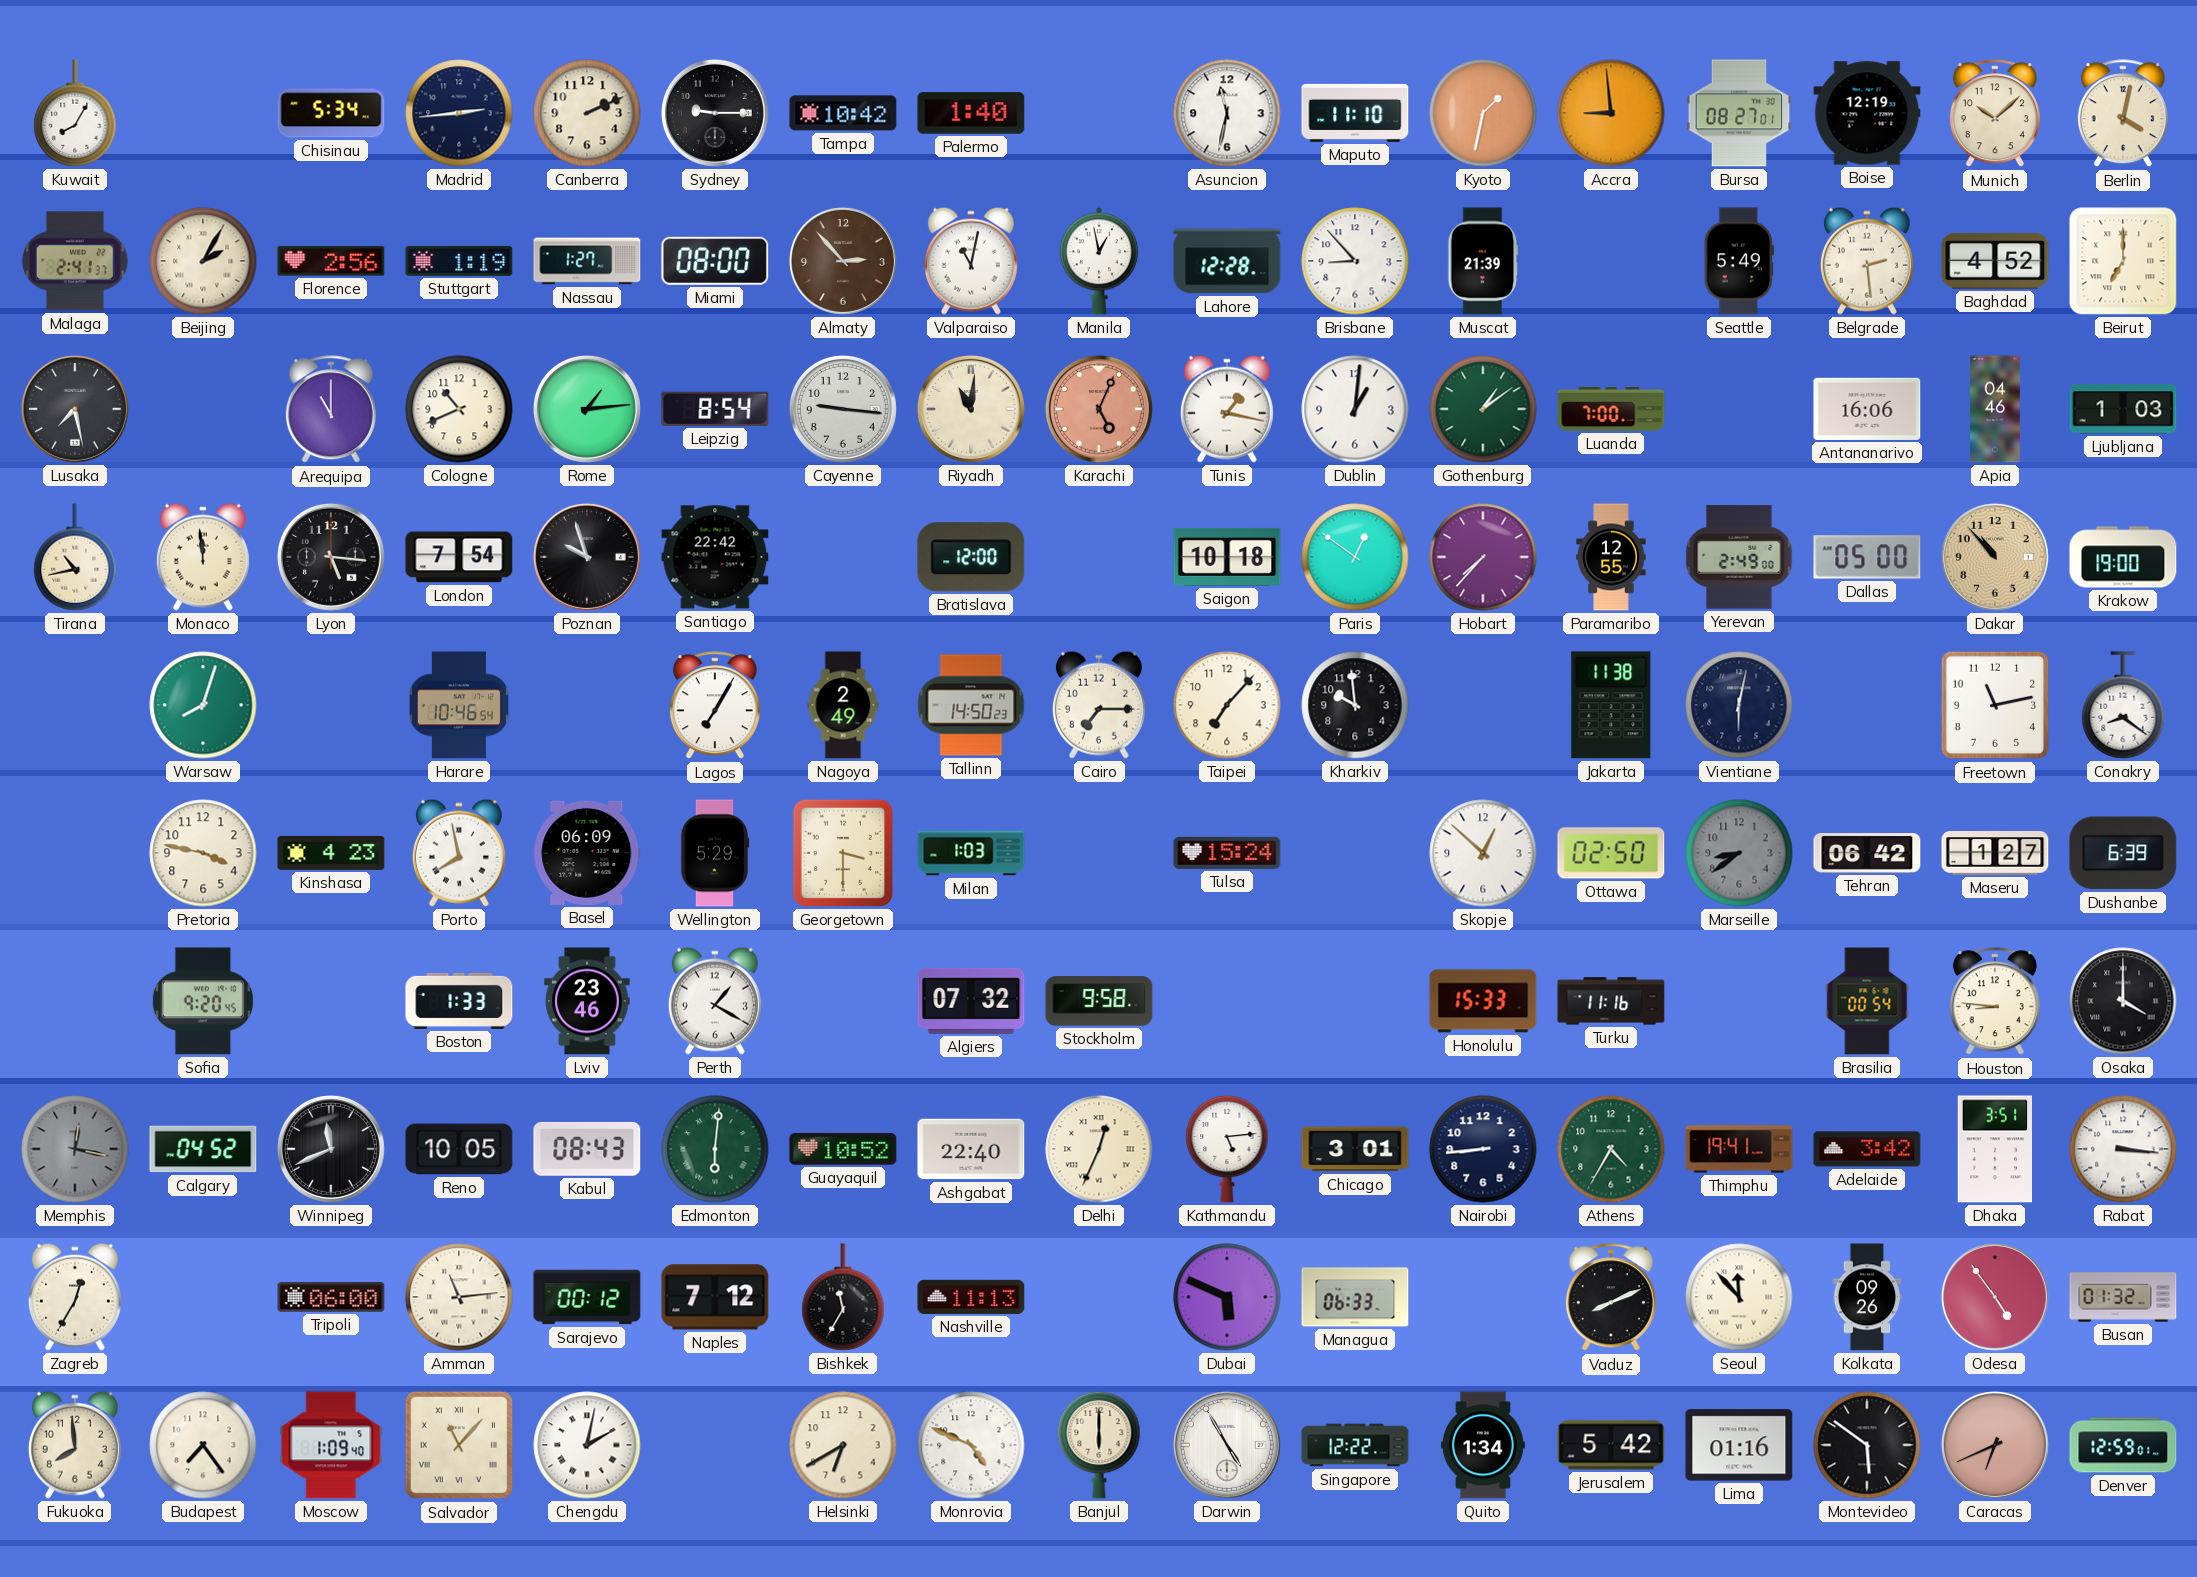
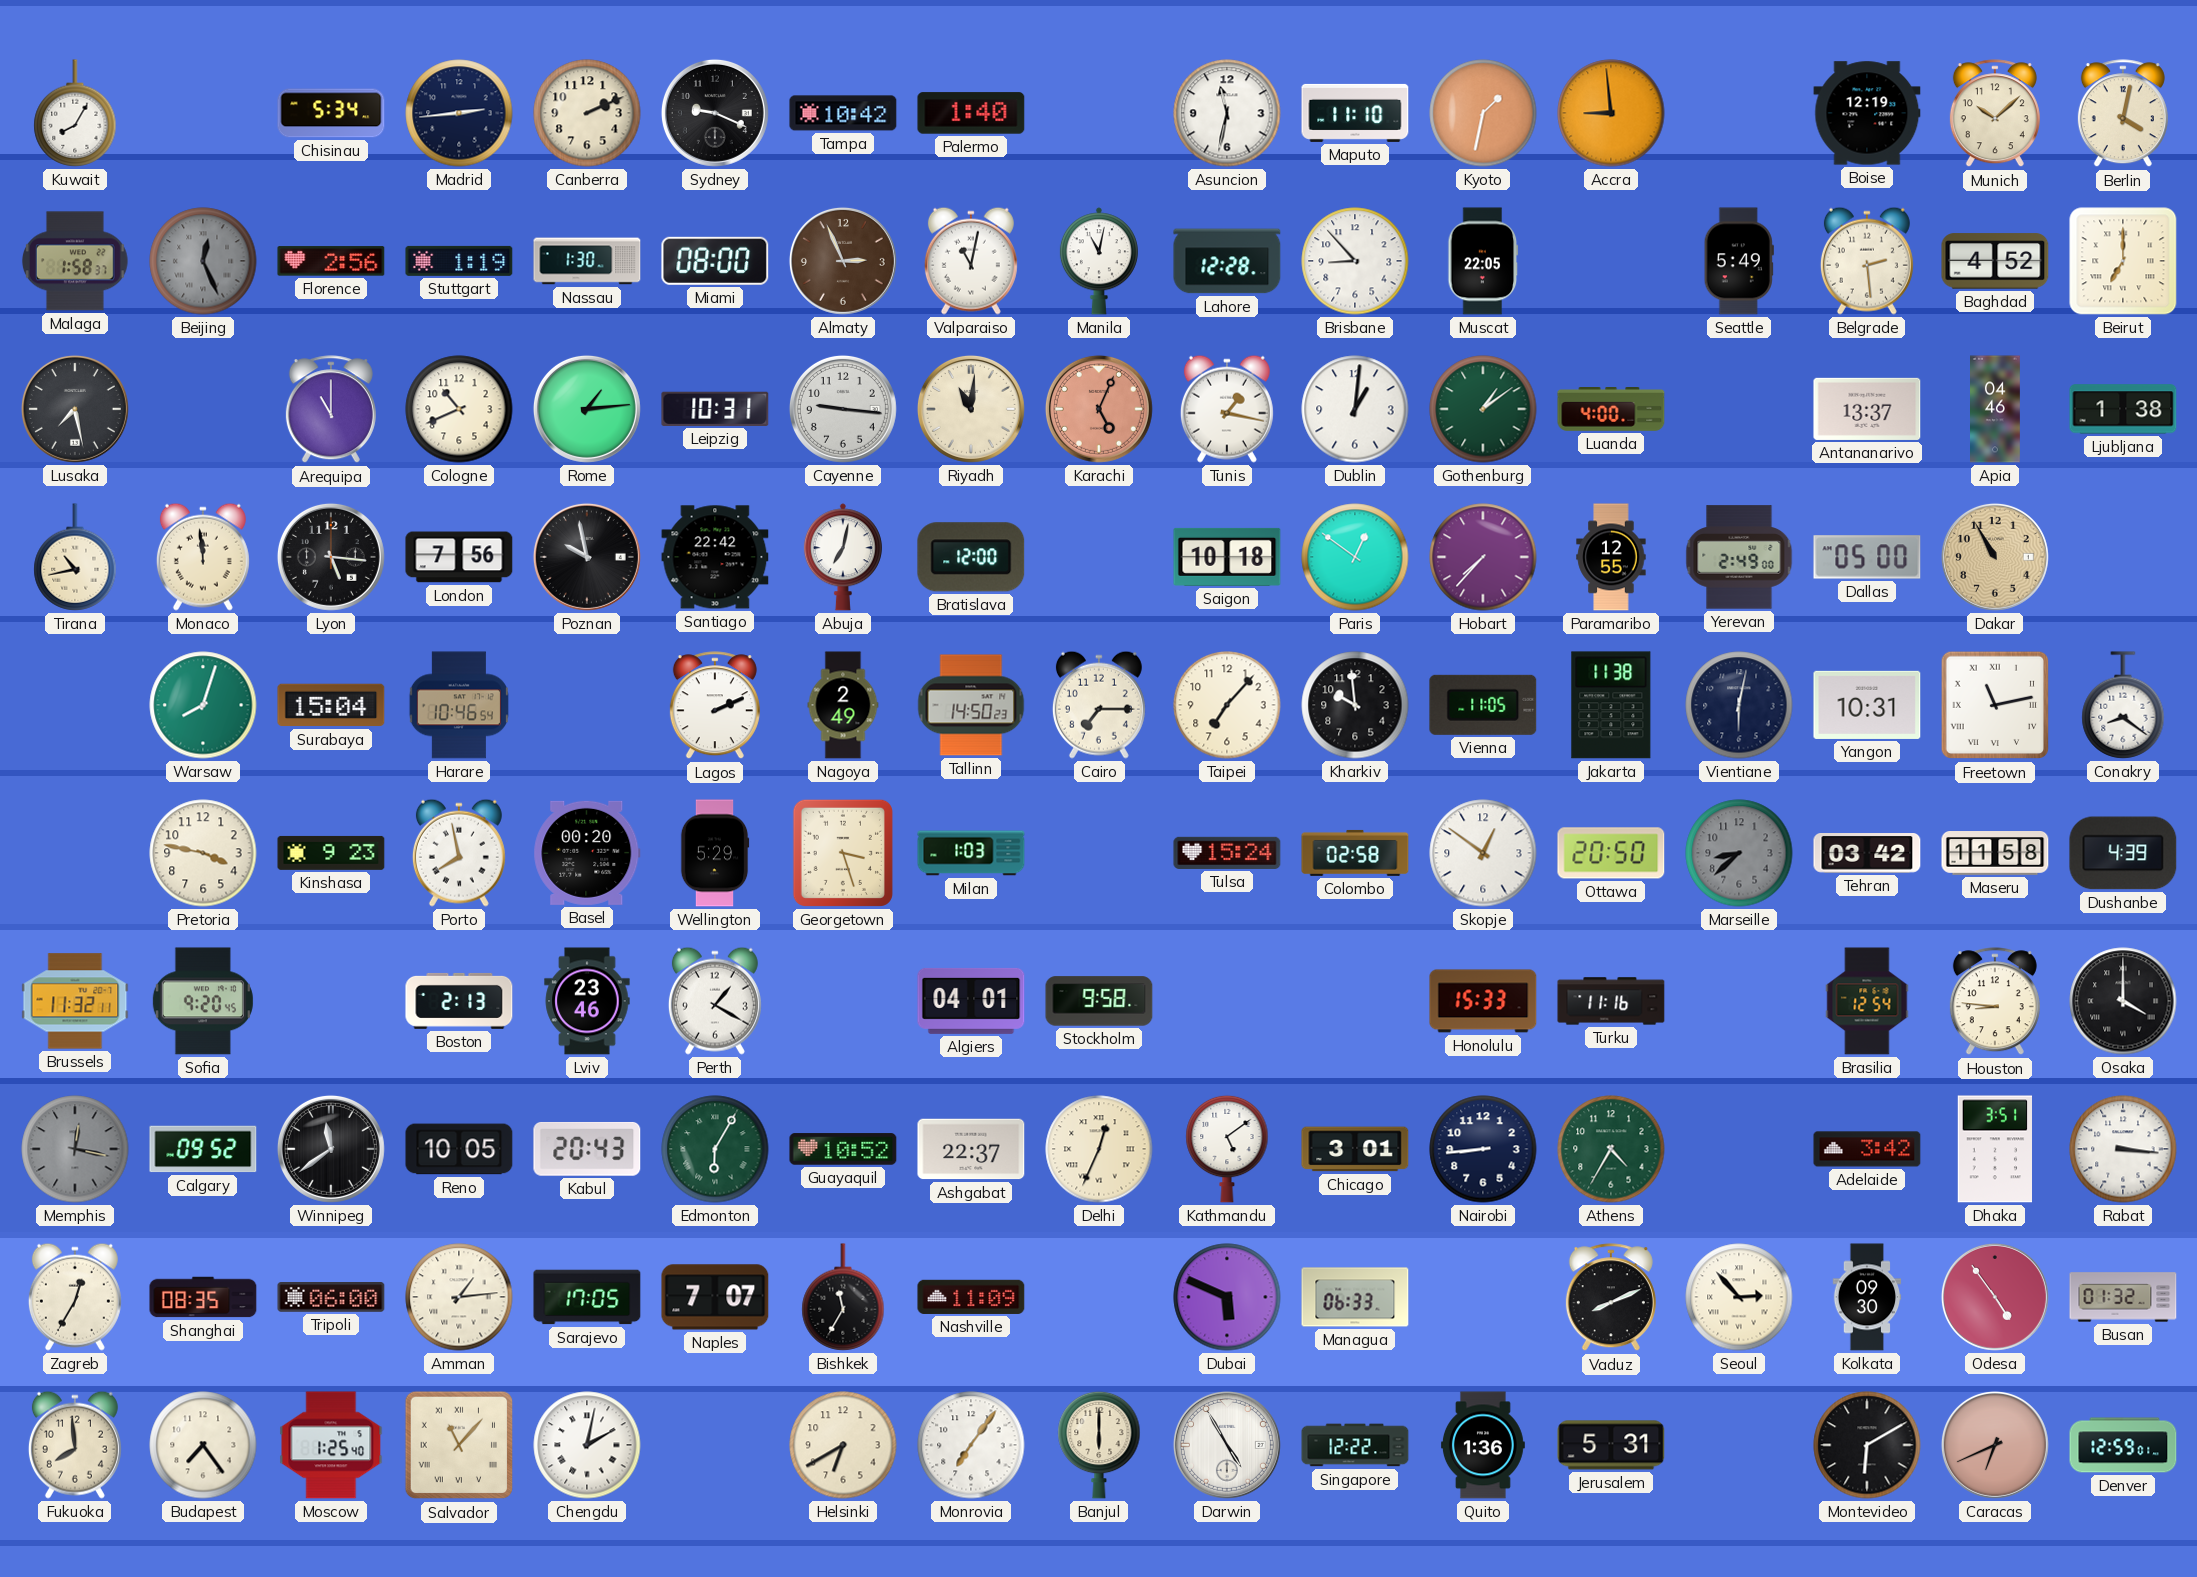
Sydney: 9:15 -> 9:19 (715, 113)
Bursa: 08:27 -> none (1739, 113)
Malaga: 2:41 -> 1:58 (76, 261)
Beijing: 2:05 -> 12:26 (203, 261)
Beijing dial: cream -> grey (203, 261)
Nassau: 1:27 -> 1:30 (587, 261)
Almaty: 2:53 -> 2:56 (843, 261)
Manila: 12:58 -> 11:02 (1099, 261)
Muscat: 21:39 -> 22:05 (1483, 261)
Leipzig: 8:54 -> 10:31 (715, 409)
Luanda: 7:00 -> 4:00 (1611, 410)
Antananarivo: 16:06 -> 13:37 (1867, 409)
Ljubljana: 1:03 -> 1:38 (2123, 409)
London: 7:54 -> 7:56 (459, 557)
Poznan: 9:57 -> 9:58 (587, 557)
Abuja: none -> 7:02 (843, 557)
Dakar: 10:53 -> 10:55 (1995, 557)
Krakow: 19:00 -> none (2123, 557)
Surabaya: none -> 15:04 (331, 705)
Lagos: 7:05 -> 2:11 (715, 706)
Vienna: none -> 11:05 (1483, 705)
Yangon: none -> 10:31 (1867, 705)
Freetown numerals: Arabic -> Roman (1995, 705)
Kinshasa: 4:23 -> 9:23 (331, 853)
Basel: 06:09 -> 00:20 (587, 853)
Georgetown: 3:30 -> 3:27 (843, 853)
Colombo: none -> 02:58 (1355, 853)
Skopje: 12:52 -> 12:51 (1483, 853)
Ottawa: 02:50 -> 20:50 (1611, 853)
Marseille: 8:39 -> 8:38 (1739, 853)
Tehran: 06:42 -> 03:42 (1867, 854)
Maseru: 1:27 -> 11:58 (1995, 854)
Dushanbe: 6:39 -> 4:39 (2123, 853)
Brussels: none -> 11:32 (75, 1001)
Boston: 1:33 -> 2:13 (459, 1001)
Algiers: 07:32 -> 04:01 (971, 1001)
Brasilia: 00:54 -> 12:54 (1867, 1001)
Calgary: 04:52 -> 09:52 (203, 1149)
Winnipeg: 11:41 -> 11:39 (331, 1149)
Kabul: 08:43 -> 20:43 (587, 1149)
Edmonton: 6:01 -> 6:05 (715, 1149)
Ashgabat: 22:40 -> 22:37 (971, 1149)
Kathmandu: 5:14 -> 5:09 (1227, 1149)
Thimphu: 19:41 -> none (1739, 1149)
Shanghai: none -> 08:35 (203, 1297)
Amman: 11:14 -> 1:14 (459, 1297)
Sarajevo: 00:12 -> 17:05 (587, 1297)
Naples: 7:12 -> 7:07 (715, 1297)
Nashville: 11:13 -> 11:09 (971, 1297)
Seoul: 11:53 -> 2:53 (1739, 1297)
Kolkata: 09:26 -> 09:30 (1867, 1297)
Moscow: 1:09 -> 1:25 (331, 1445)
Monrovia: 4:49 -> 7:06 (971, 1445)
Quito: 1:34 -> 1:36 (1483, 1445)
Jerusalem: 5:42 -> 5:31 (1611, 1445)
Lima: 01:16 -> none (1739, 1445)
Montevideo: 5:51 -> 6:10 (1867, 1445)
